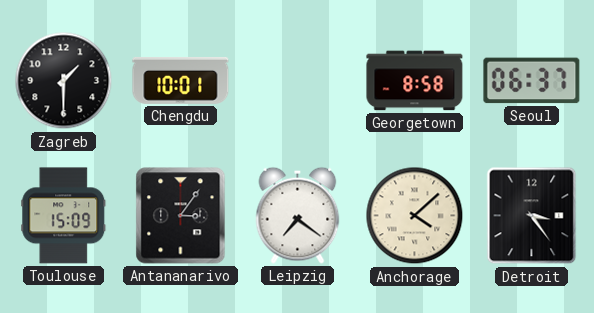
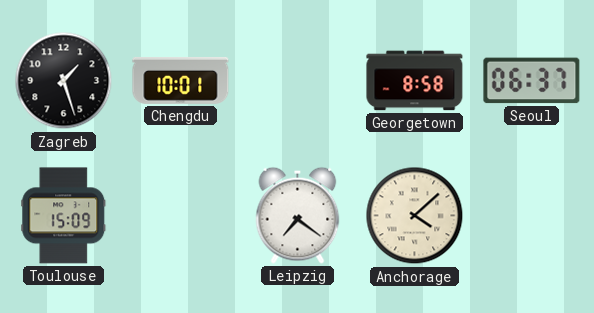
Zagreb: 1:30 -> 1:27 (64, 81)
Antananarivo: 3:06 -> none (181, 216)
Detroit: 3:24 -> none (532, 216)
